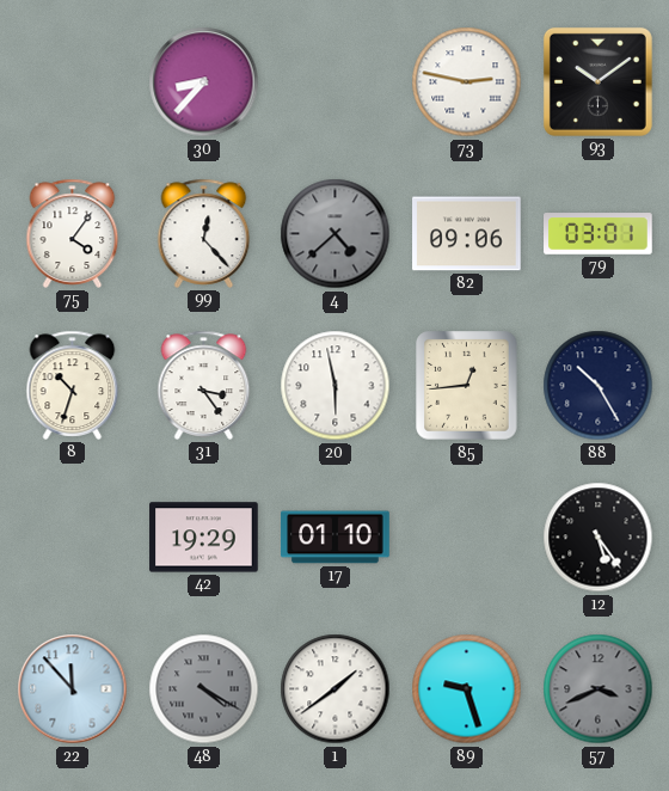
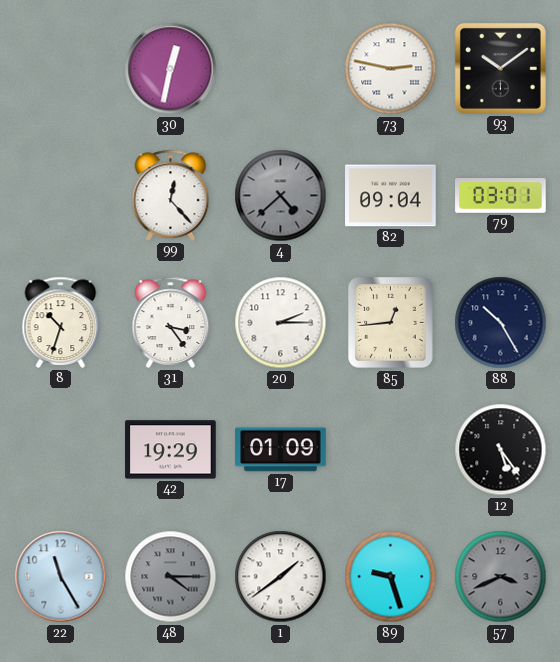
30: 8:37 -> 12:32 (171, 69)
75: 4:06 -> none (73, 233)
82: 09:06 -> 09:04 (391, 196)
20: 5:58 -> 2:15 (281, 323)
17: 01:10 -> 01:09 (281, 450)
22: 11:53 -> 11:25 (61, 577)
48: 4:20 -> 4:15 (171, 577)
